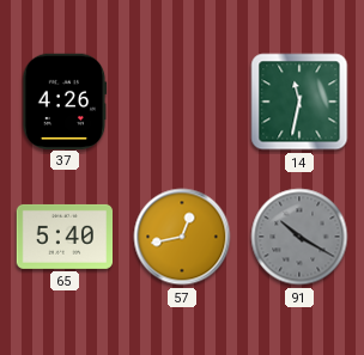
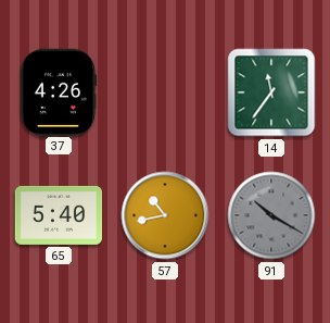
14: 11:32 -> 11:36 (271, 92)
57: 12:43 -> 10:43 (165, 215)
